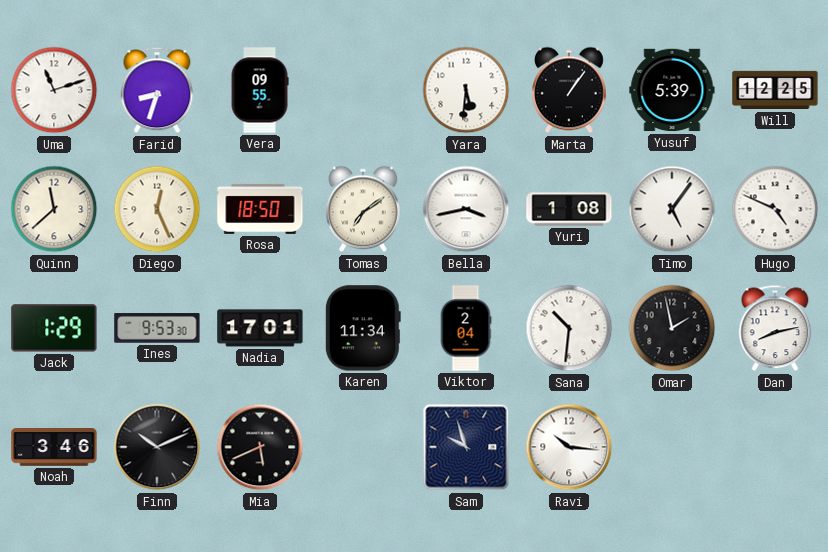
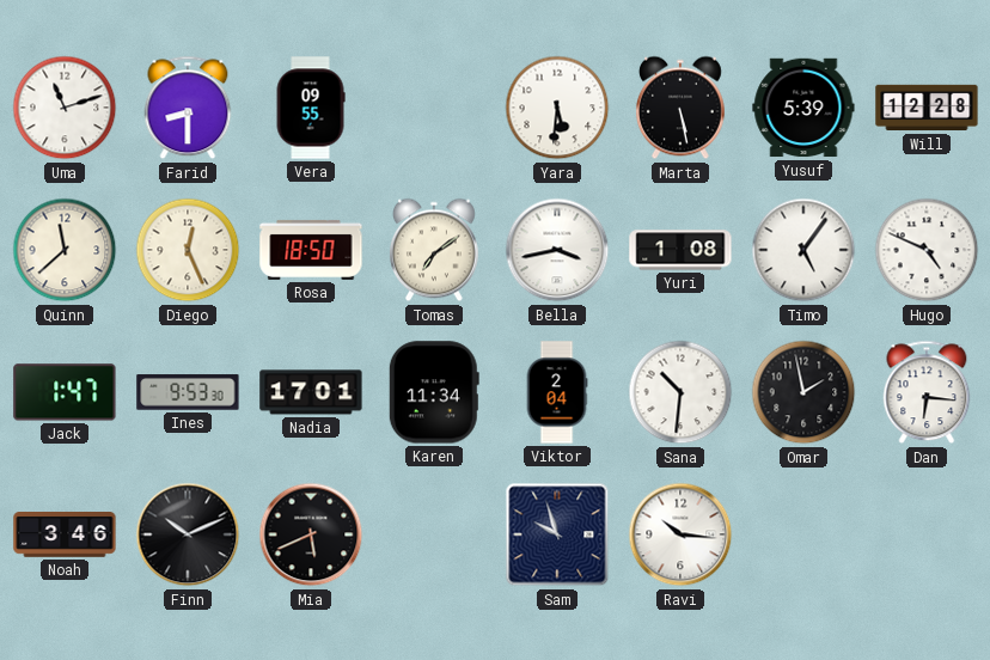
Farid: 8:33 -> 8:30 (188, 108)
Marta: 1:06 -> 5:28 (680, 108)
Will: 12:25 -> 12:28 (927, 108)
Jack: 1:29 -> 1:47 (65, 392)
Dan: 8:13 -> 6:16 (927, 392)
